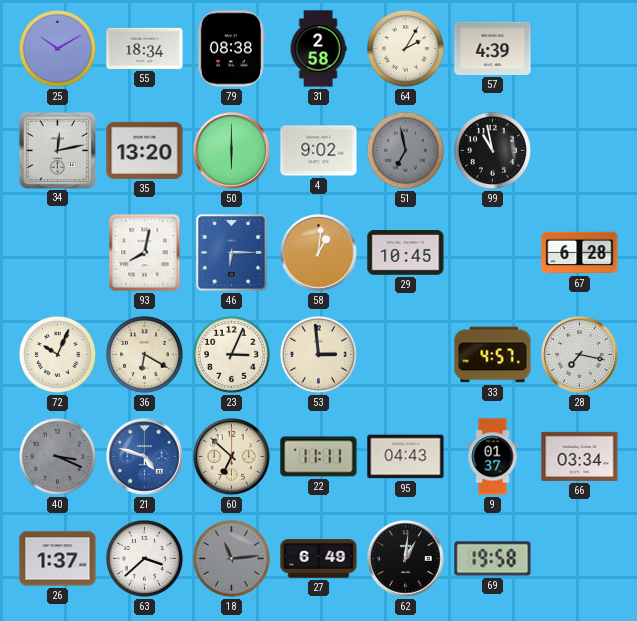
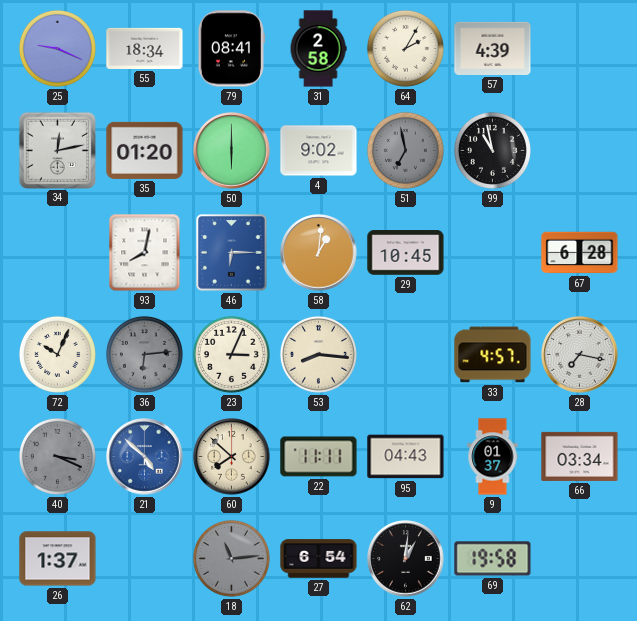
25: 10:10 -> 9:19 (57, 48)
79: 08:38 -> 08:41 (231, 49)
35: 13:20 -> 01:20 (145, 150)
36: 6:20 -> 6:14 (144, 354)
36 dial: cream -> grey (144, 354)
53: 2:59 -> 8:16 (318, 354)
21: 4:48 -> 4:52 (145, 457)
60: 6:52 -> 7:52 (232, 457)
63: 3:38 -> none (144, 558)
27: 6:49 -> 6:54 (319, 559)
